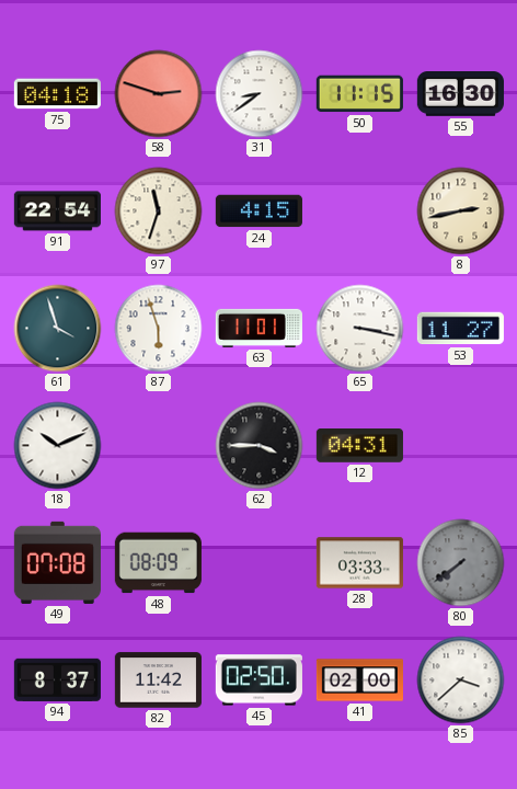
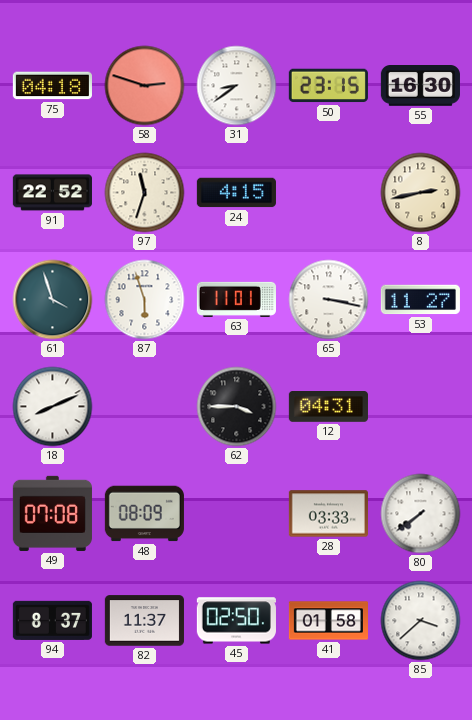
50: 11:15 -> 23:15 (328, 86)
91: 22:54 -> 22:52 (52, 193)
18: 10:11 -> 8:11 (53, 407)
80 dial: grey -> white (421, 514)
82: 11:42 -> 11:37 (144, 621)
41: 02:00 -> 01:58 (328, 621)
